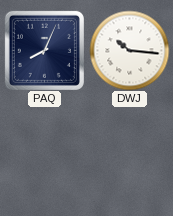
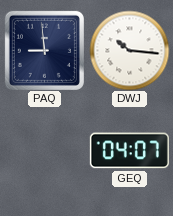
PAQ: 8:04 -> 8:59 (44, 50)
GEQ: none -> 04:07 (129, 151)
